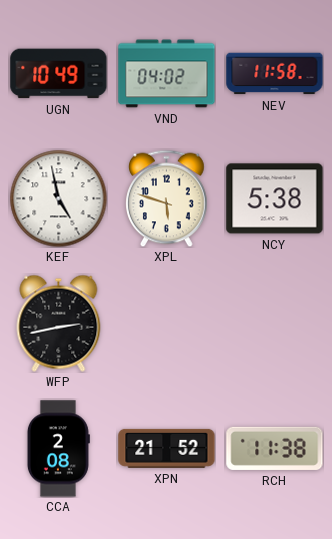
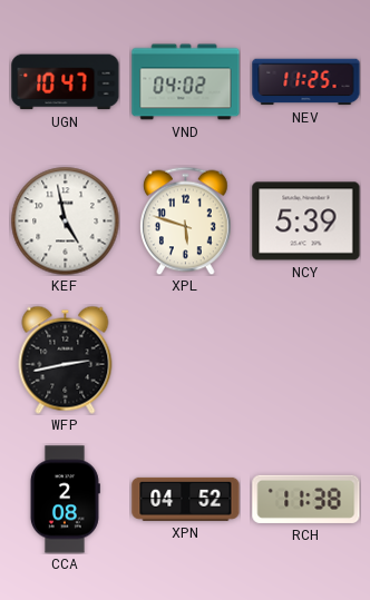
UGN: 10:49 -> 10:47 (66, 82)
NEV: 11:58 -> 11:25 (306, 82)
NCY: 5:38 -> 5:39 (306, 222)
XPN: 21:52 -> 04:52 (186, 499)
